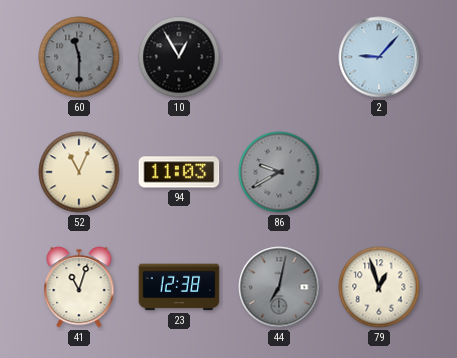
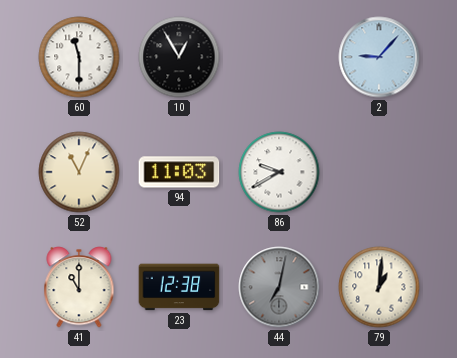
60 dial: grey -> white (79, 57)
86 dial: grey -> white (279, 172)
41: 11:03 -> 11:00 (79, 287)
79: 12:57 -> 1:01 (379, 287)
